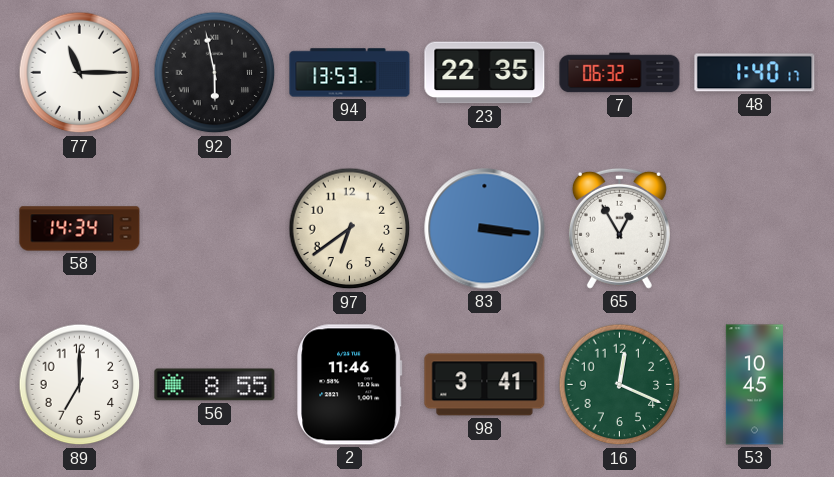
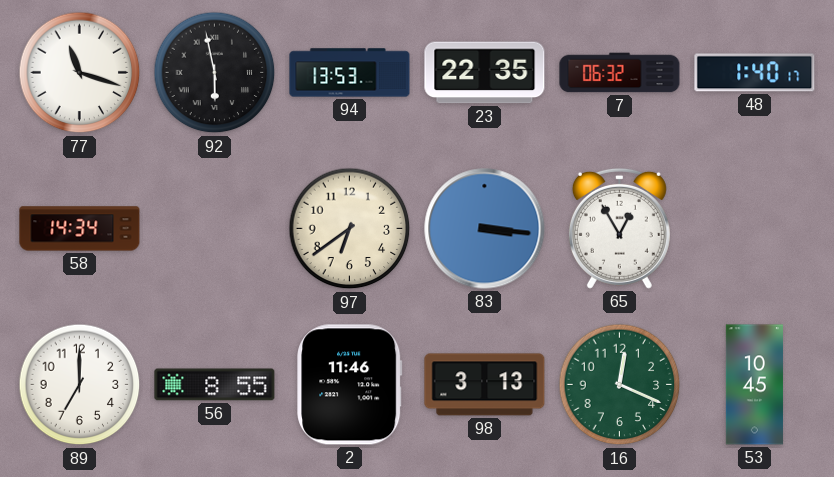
77: 11:15 -> 11:18 (80, 73)
98: 3:41 -> 3:13 (485, 385)
